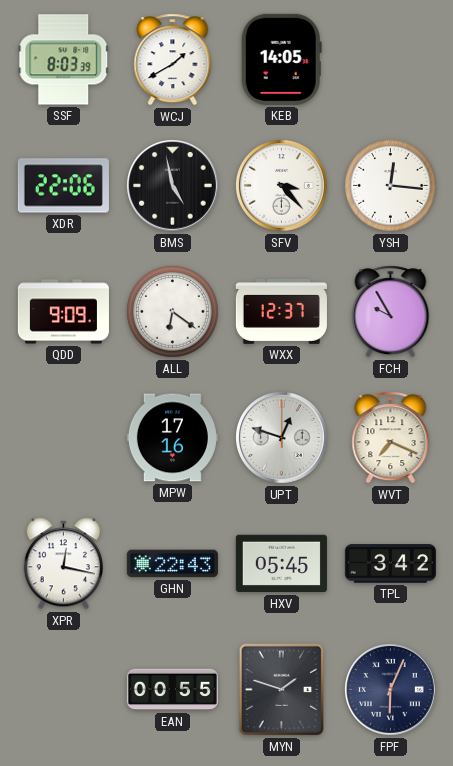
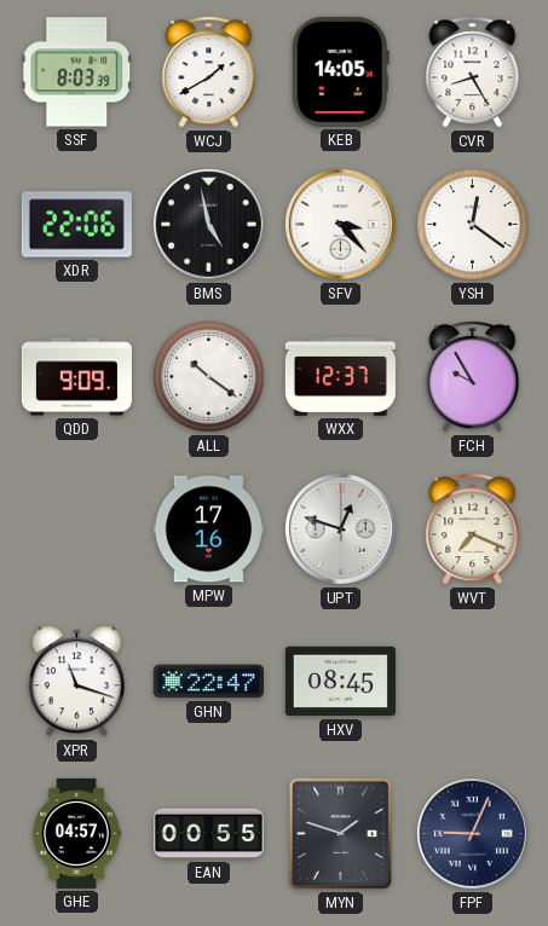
CVR: none -> 8:25 (473, 73)
YSH: 12:16 -> 12:21 (473, 225)
ALL: 6:21 -> 10:21 (209, 377)
XPR: 12:17 -> 11:18 (76, 682)
GHN: 22:43 -> 22:47 (208, 682)
HXV: 05:45 -> 08:45 (340, 682)
TPL: 3:42 -> none (390, 564)
GHE: none -> 04:57 (76, 833)
FPF: 6:04 -> 9:04 (473, 834)
